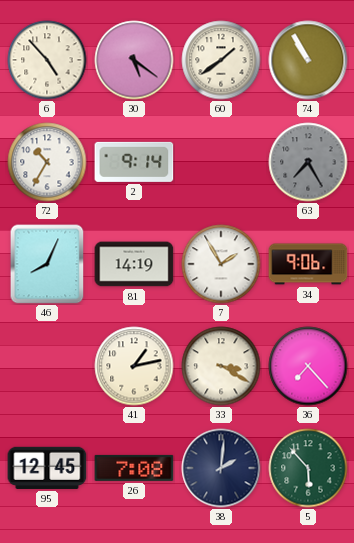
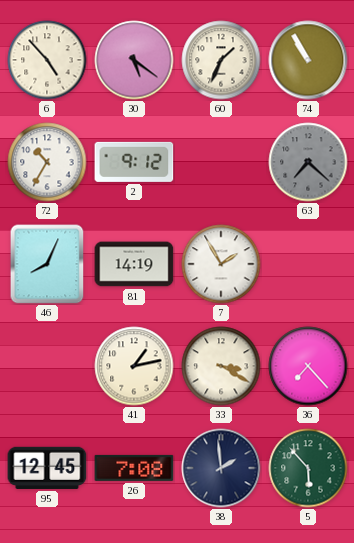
60: 1:39 -> 1:34 (221, 60)
2: 9:14 -> 9:12 (134, 162)
63: 7:25 -> 7:22 (308, 162)
34: 9:06 -> none (308, 264)
38: 2:01 -> 1:59 (221, 468)
